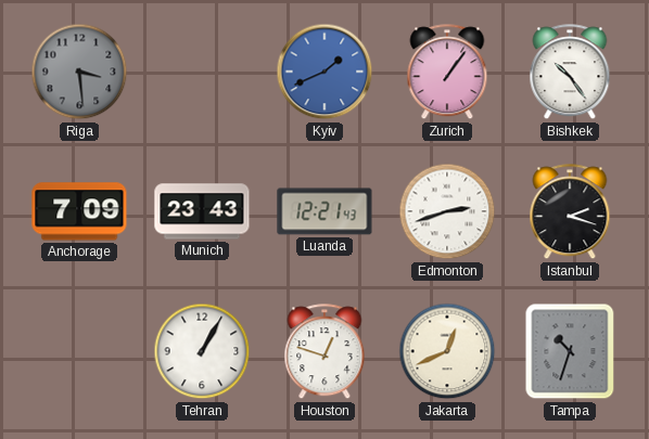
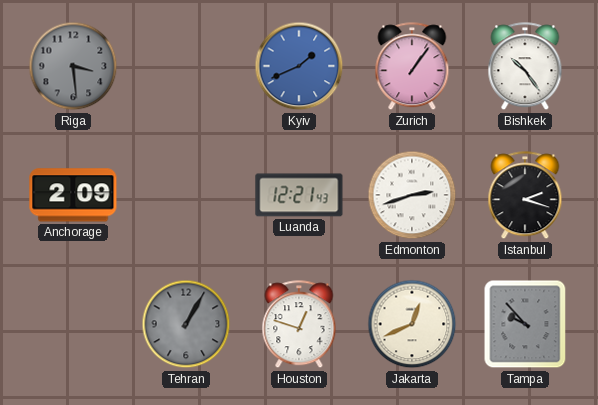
Anchorage: 7:09 -> 2:09 (73, 195)
Munich: 23:43 -> none (202, 211)
Tehran dial: white -> grey (186, 324)
Tampa: 10:33 -> 9:53 (525, 324)
